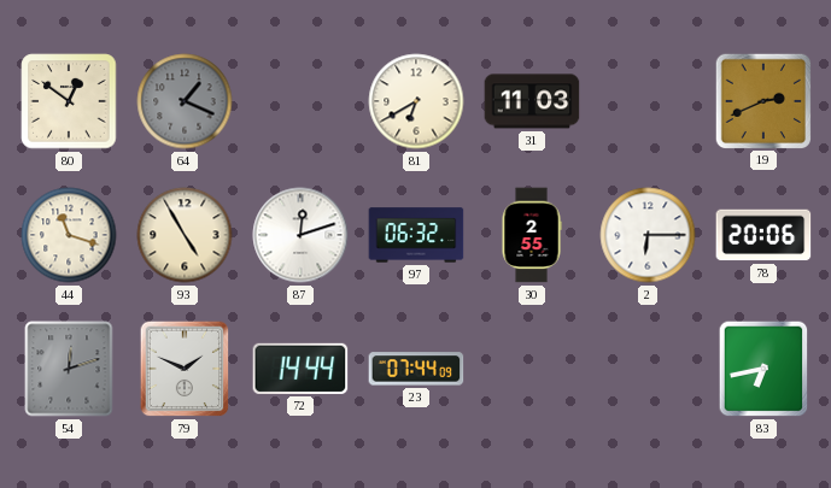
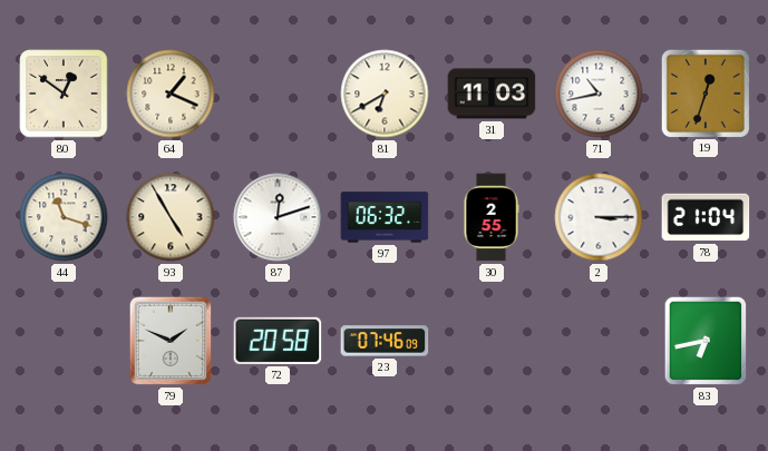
64 dial: grey -> cream (171, 94)
71: none -> 10:43 (599, 94)
19: 2:41 -> 12:33 (704, 92)
2: 6:15 -> 3:15 (599, 217)
78: 20:06 -> 21:04 (706, 217)
54: 12:12 -> none (69, 369)
72: 14:44 -> 20:58 (278, 341)
23: 07:44 -> 07:46 (385, 341)
